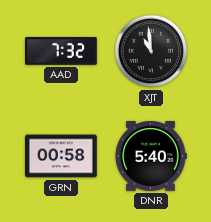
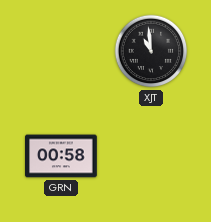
AAD: 7:32 -> none (62, 52)
DNR: 5:40 -> none (151, 157)
